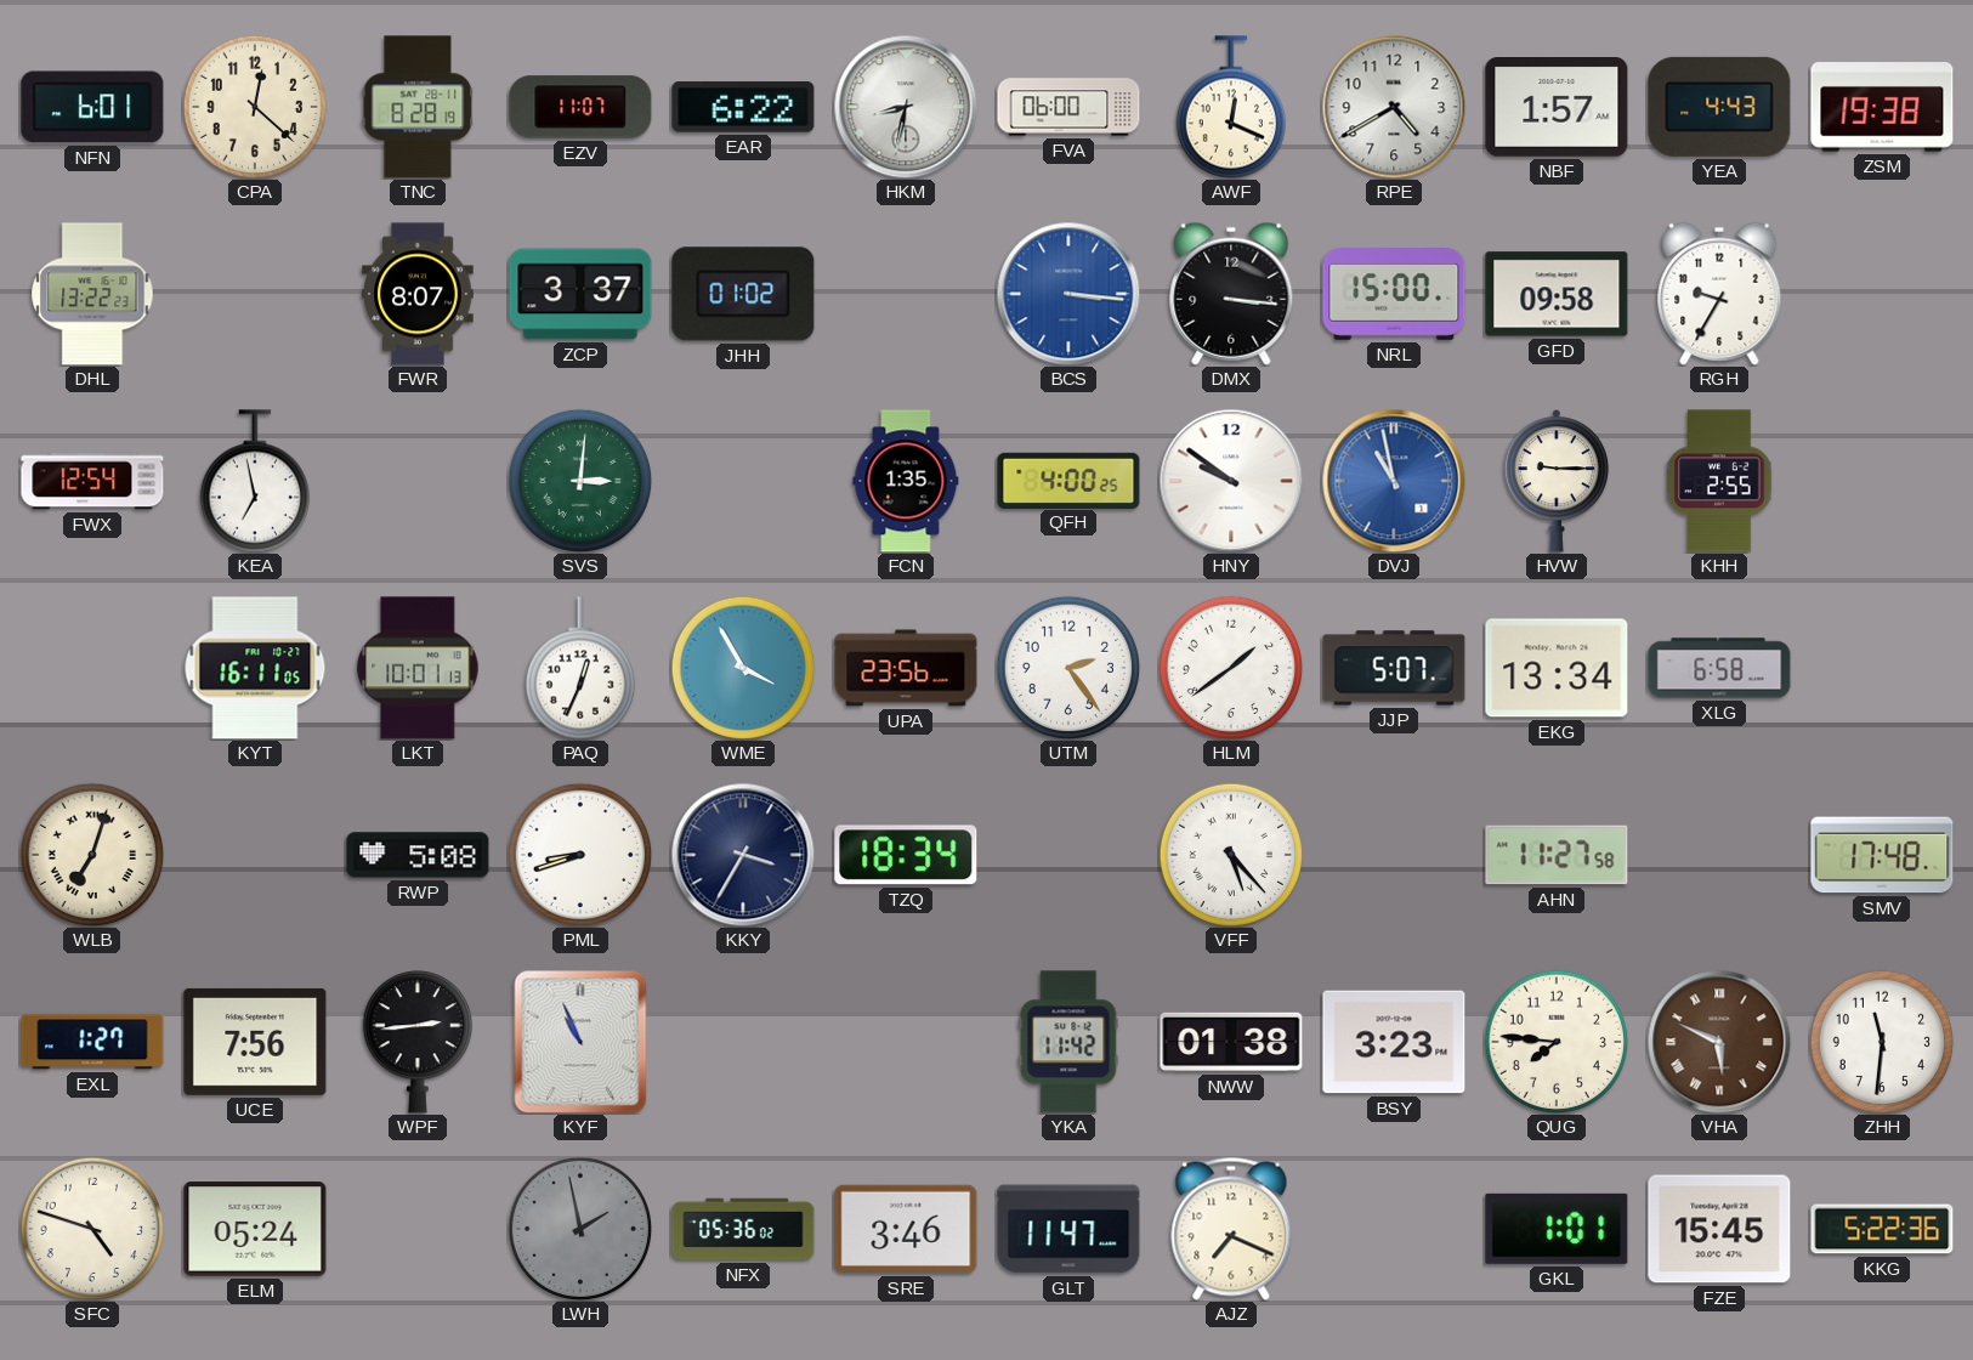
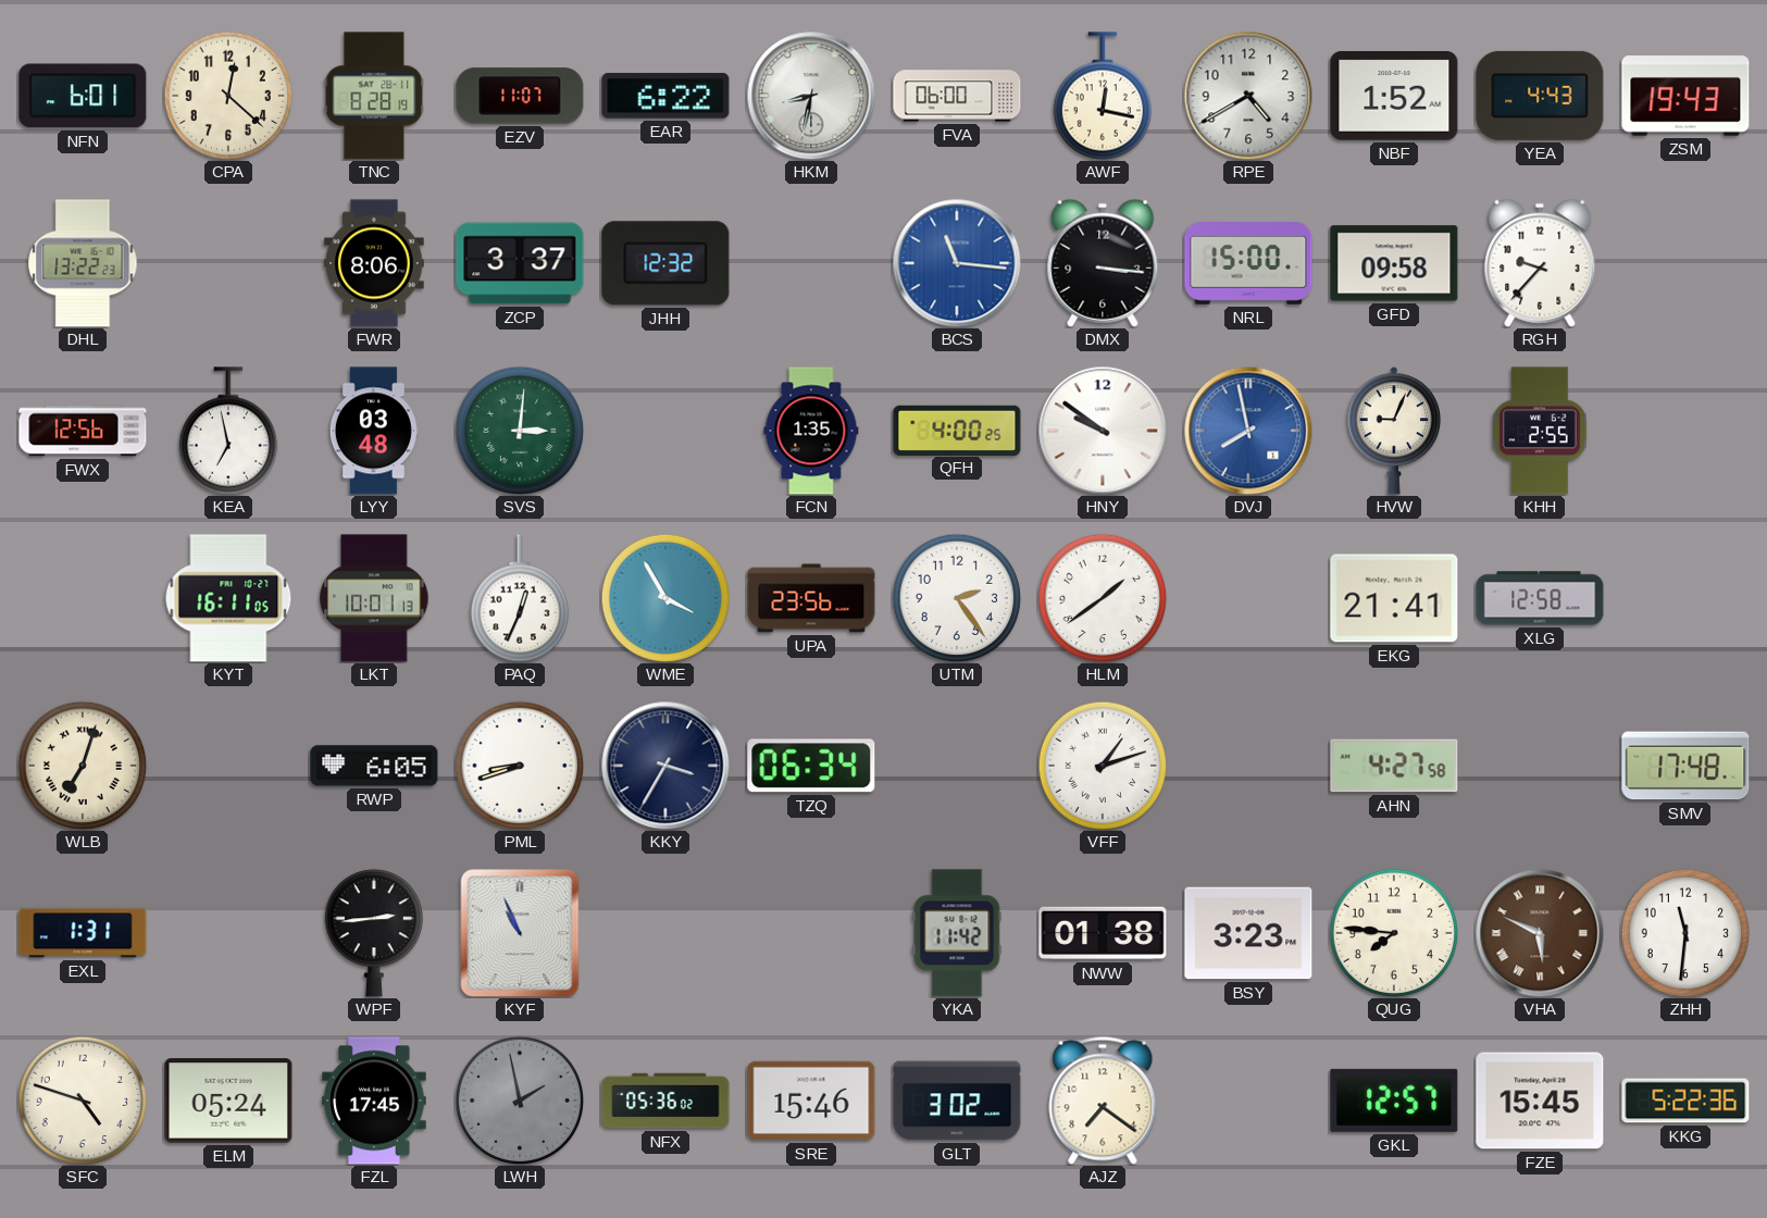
AWF: 12:19 -> 12:17 (1102, 96)
NBF: 1:57 -> 1:52 (1394, 97)
ZSM: 19:38 -> 19:43 (1685, 96)
FWR: 8:07 -> 8:06 (374, 263)
JHH: 01:02 -> 12:32 (665, 263)
BCS: 3:16 -> 11:16 (957, 263)
RGH: 9:35 -> 9:37 (1540, 263)
FWX: 12:54 -> 12:56 (83, 431)
LYY: none -> 03:48 (374, 431)
DVJ: 10:58 -> 7:58 (1248, 431)
HVW: 9:15 -> 9:04 (1394, 432)
JJP: 5:07 -> none (1394, 668)
EKG: 13:34 -> 21:41 (1394, 598)
XLG: 6:58 -> 12:58 (1540, 598)
RWP: 5:08 -> 6:05 (374, 766)
TZQ: 18:34 -> 06:34 (811, 766)
VFF: 5:23 -> 1:12 (1103, 766)
AHN: 11:27 -> 4:27 (1394, 766)
EXL: 1:27 -> 1:31 (83, 933)
UCE: 7:56 -> none (255, 1042)
FZL: none -> 17:45 (374, 1101)
SRE: 3:46 -> 15:46 (811, 1101)
GLT: 11:47 -> 3:02 (957, 1101)
AJZ: 7:19 -> 7:21 (1103, 1101)
GKL: 1:01 -> 12:57 (1394, 1101)
